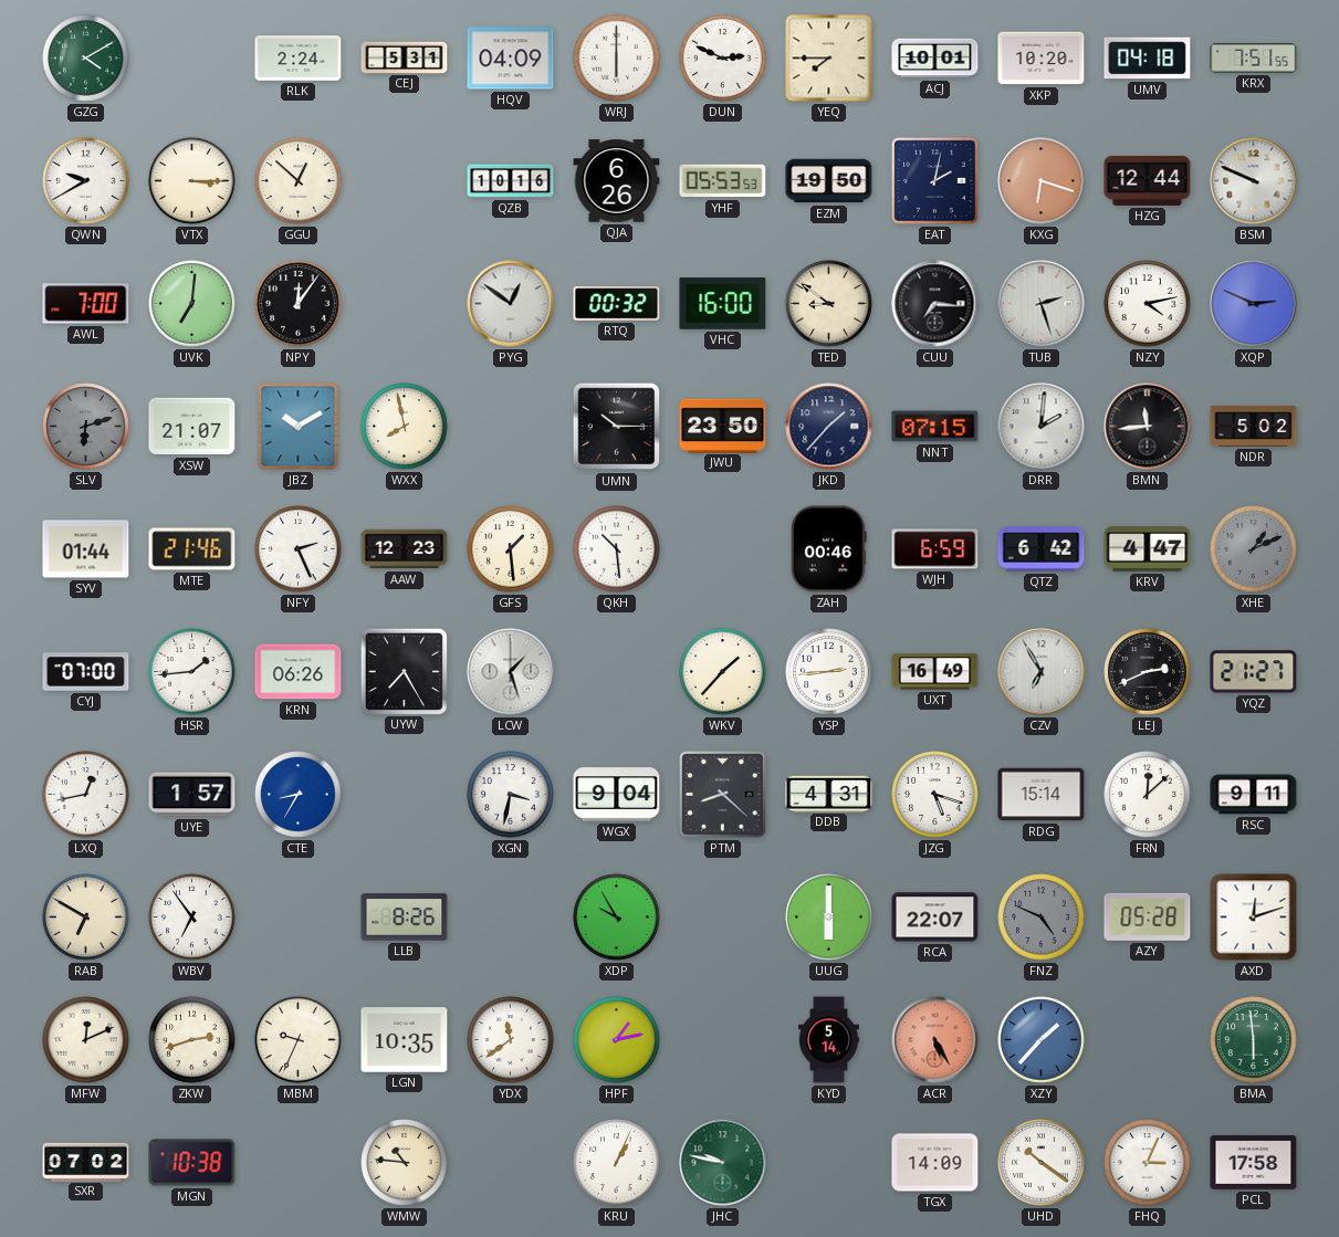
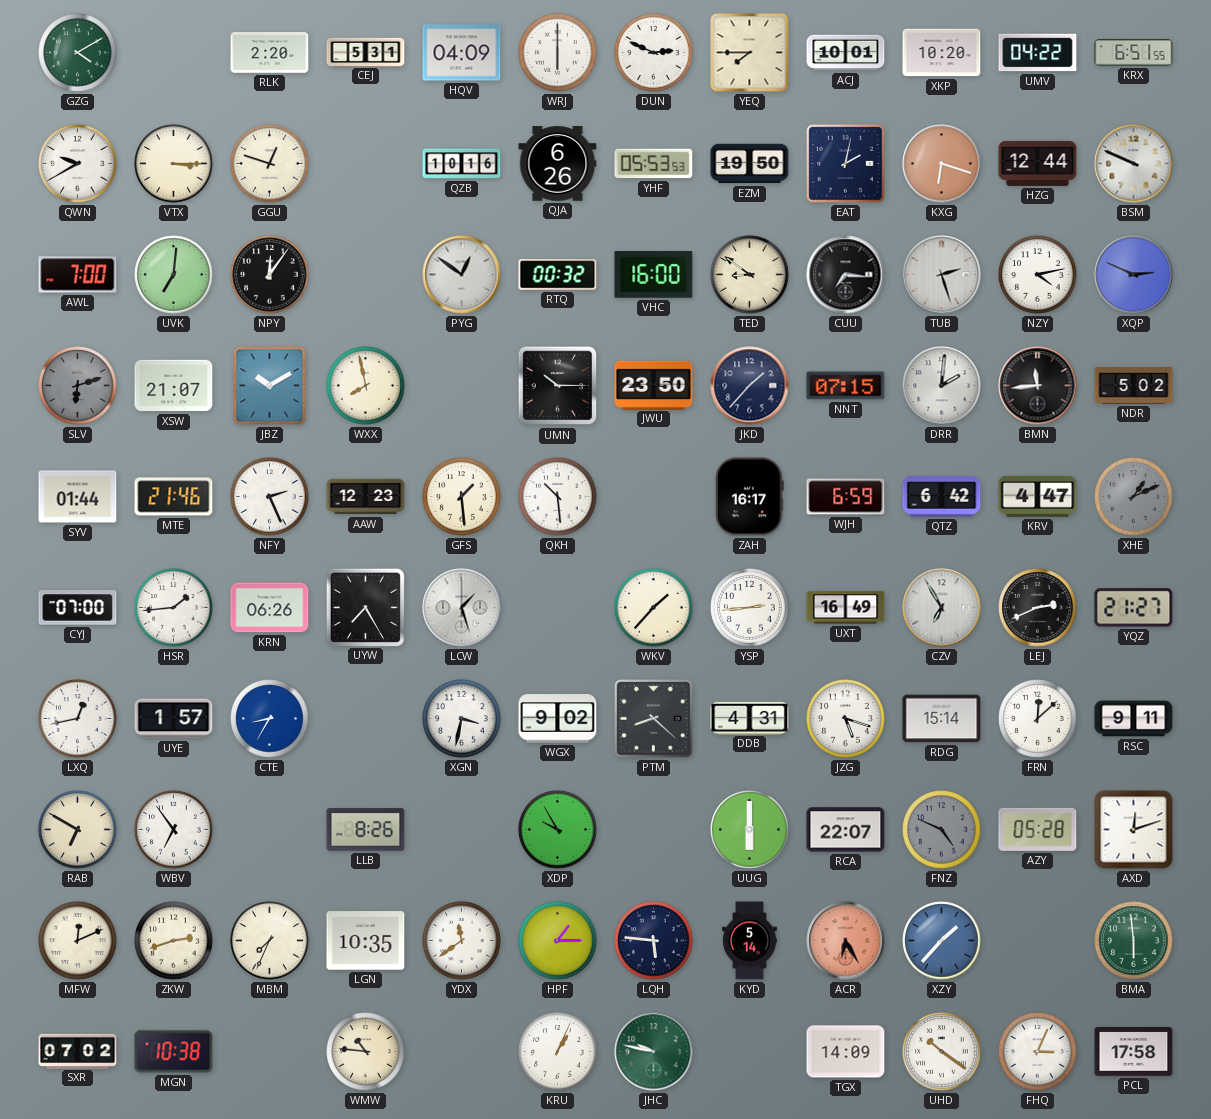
RLK: 2:24 -> 2:20 (270, 53)
UMV: 04:18 -> 04:22 (1038, 53)
KRX: 7:51 -> 6:51 (1134, 53)
GGU: 12:52 -> 12:48 (270, 164)
ZAH: 00:46 -> 16:17 (749, 497)
WGX: 9:04 -> 9:02 (558, 719)
MBM: 9:34 -> 7:34 (270, 941)
HPF: 1:13 -> 1:15 (558, 941)
LQH: none -> 5:46 (654, 941)
ACR: 5:25 -> 6:25 (846, 941)
